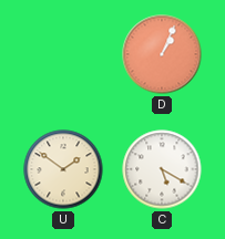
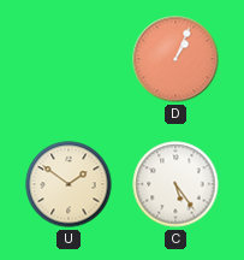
C: 5:20 -> 5:24 (175, 184)
